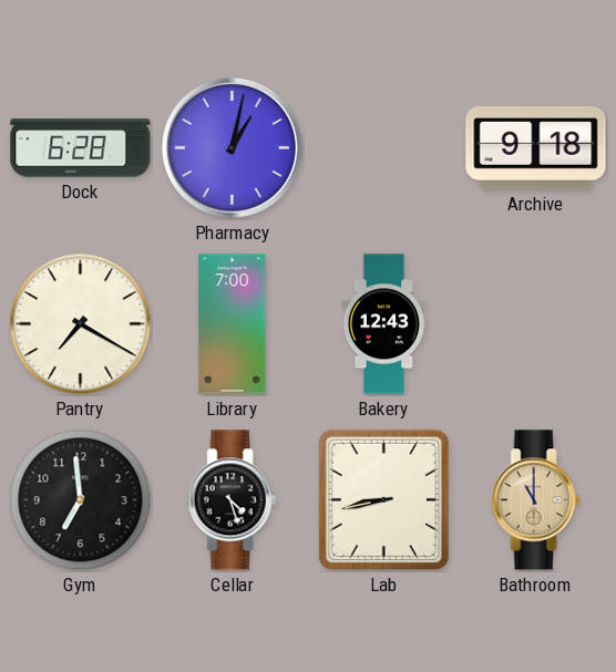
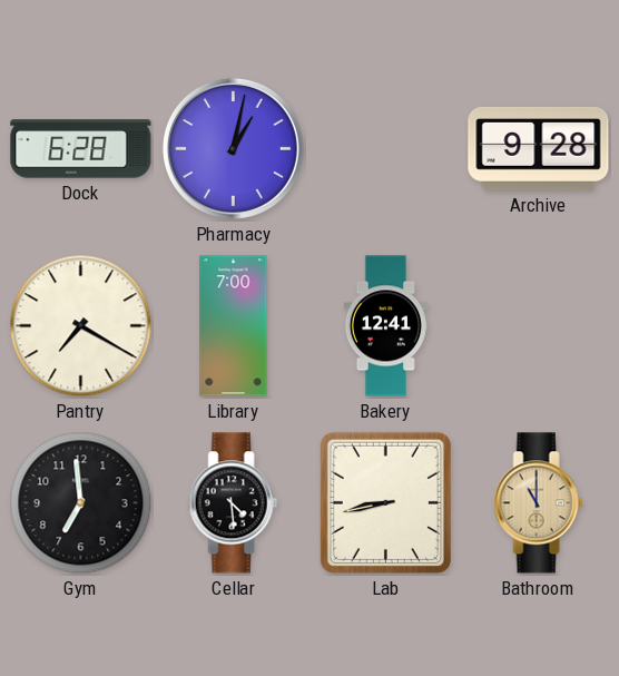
Archive: 9:18 -> 9:28 (539, 148)
Bakery: 12:43 -> 12:41 (385, 326)
Cellar: 4:27 -> 4:29 (234, 503)
